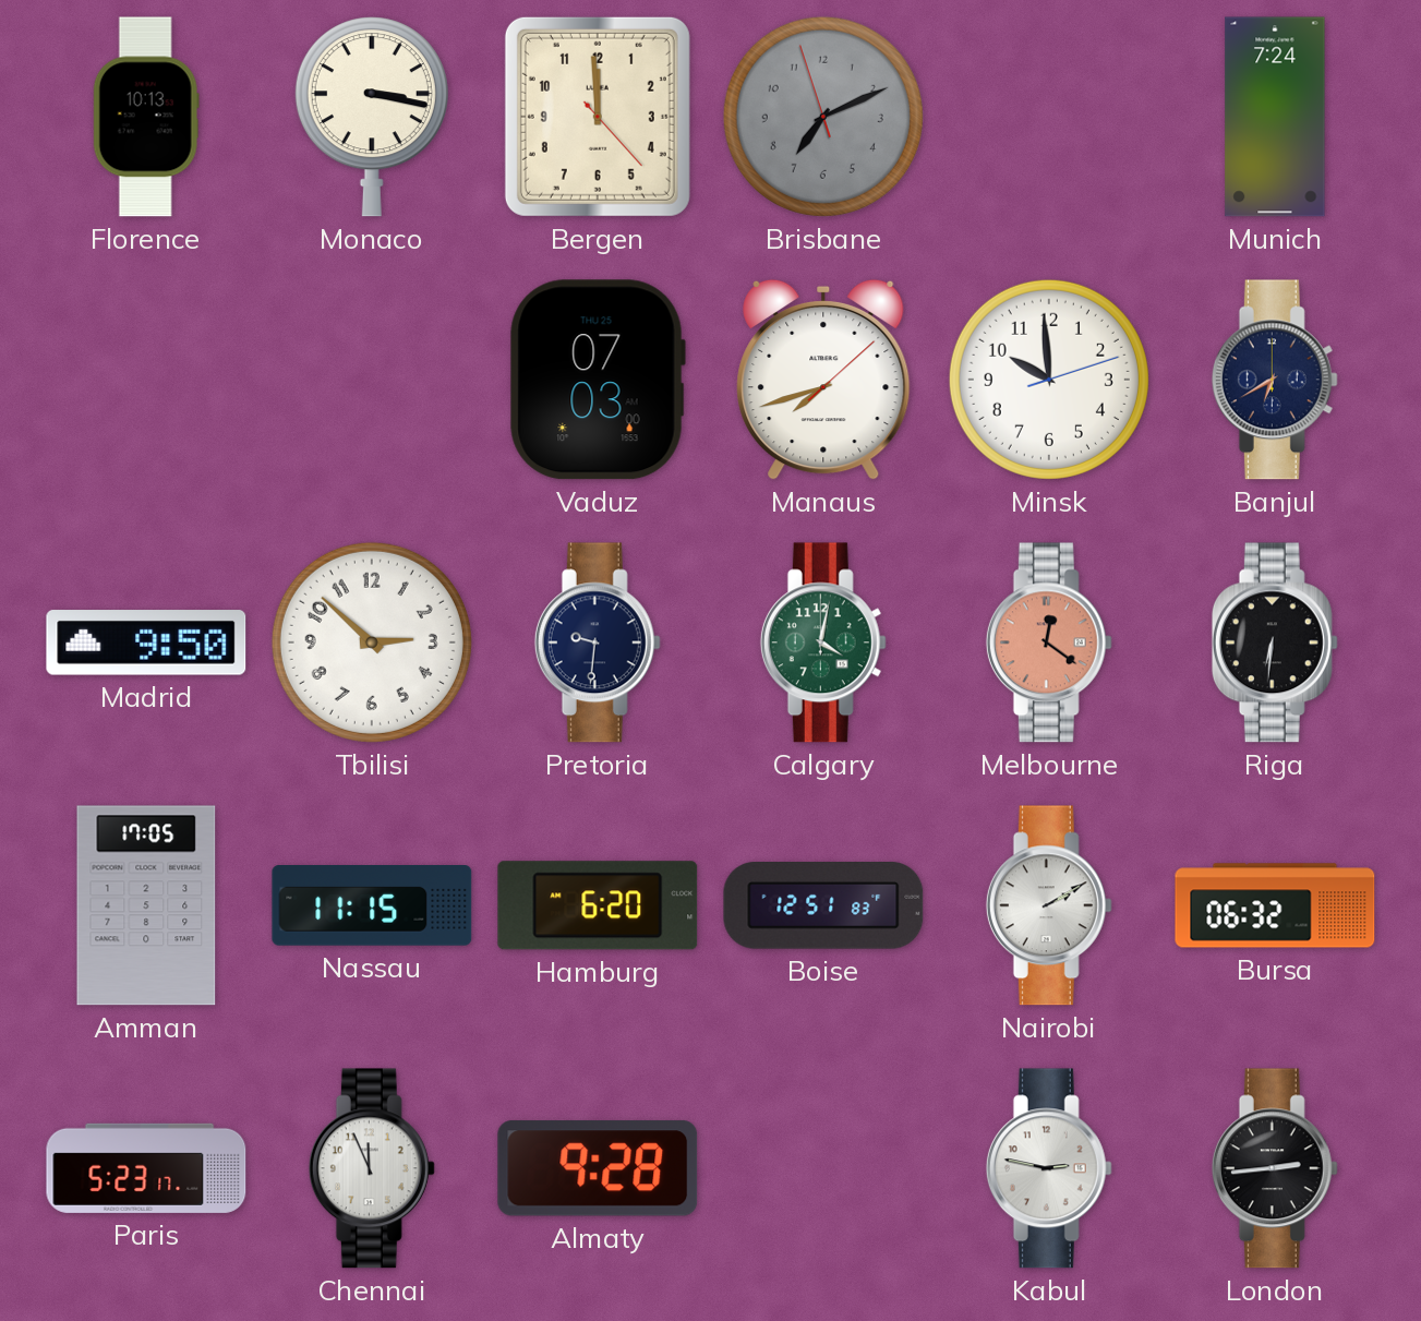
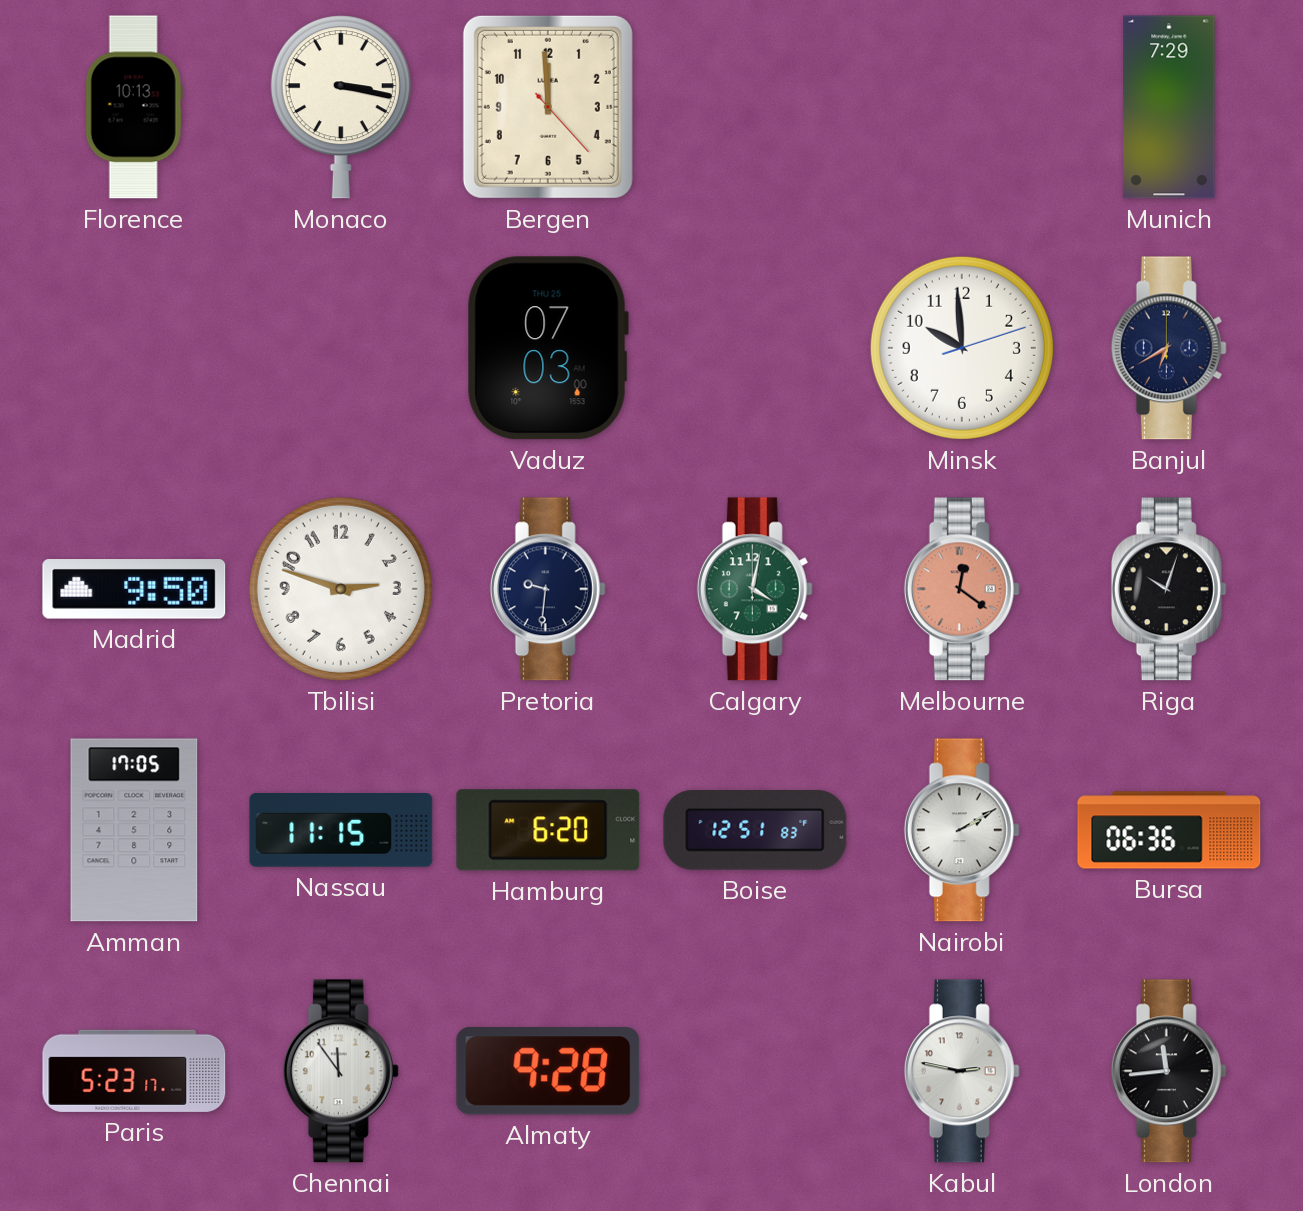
Brisbane: 7:10 -> none (823, 117)
Munich: 7:24 -> 7:29 (1169, 107)
Manaus: 7:42 -> none (823, 380)
Tbilisi: 2:52 -> 2:48 (341, 589)
Riga: 6:31 -> 10:03 (1169, 589)
Bursa: 06:32 -> 06:36 (1169, 830)
Chennai: 11:56 -> 11:54 (341, 1071)
London: 2:44 -> 11:44 (1169, 1071)
